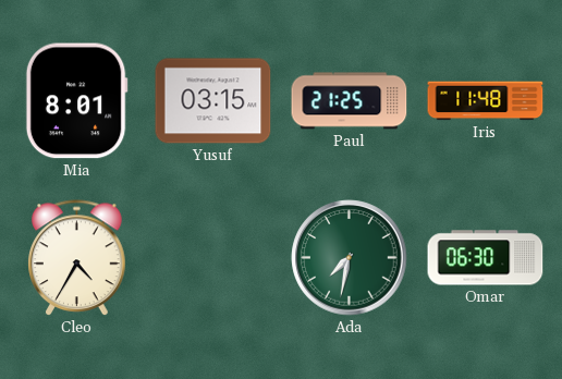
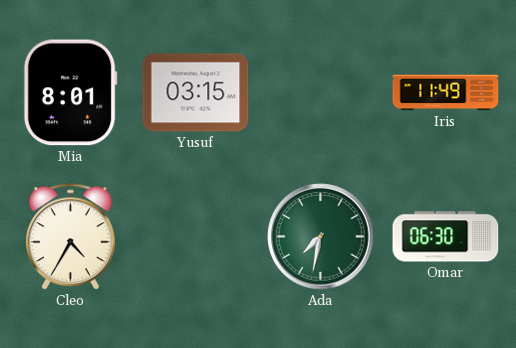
Paul: 21:25 -> none (350, 101)
Iris: 11:48 -> 11:49 (446, 93)
